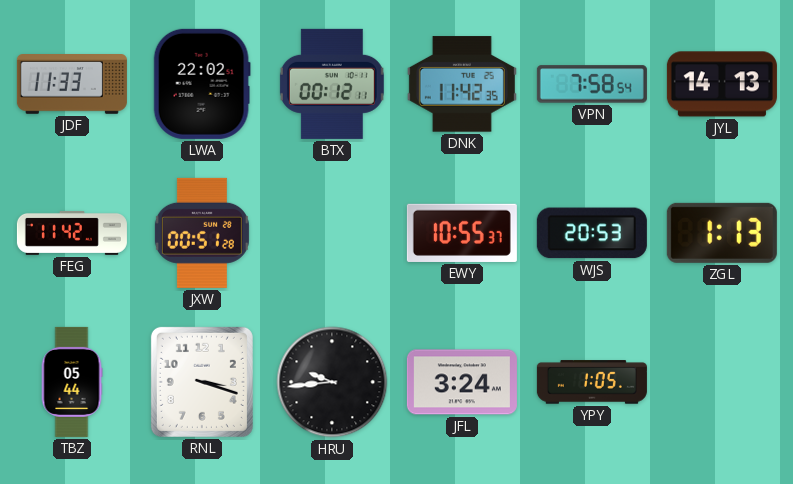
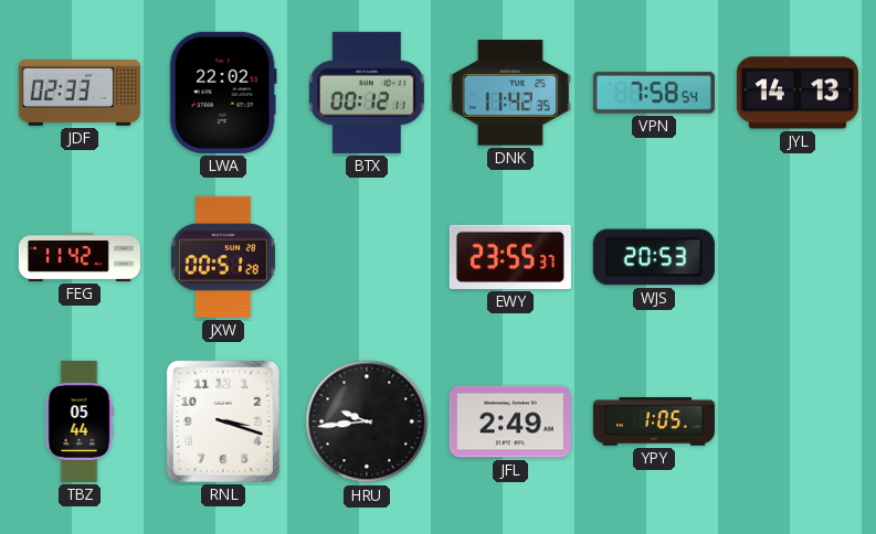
JDF: 11:33 -> 02:33 (80, 94)
EWY: 10:55 -> 23:55 (510, 257)
ZGL: 1:13 -> none (722, 233)
JFL: 3:24 -> 2:49 (510, 421)
